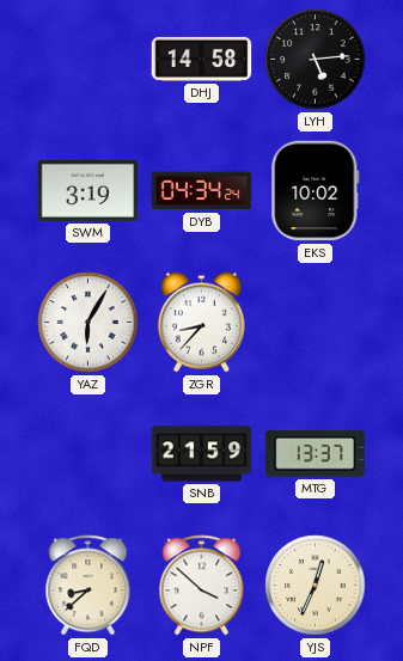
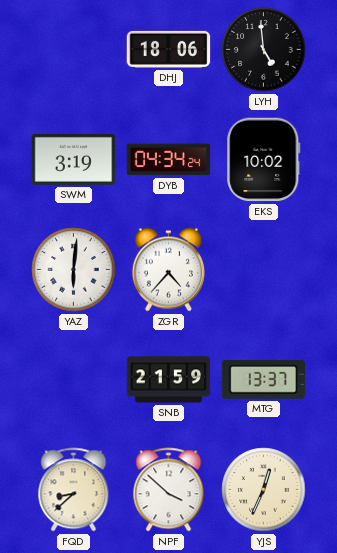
DHJ: 14:58 -> 18:06 (169, 49)
LYH: 5:14 -> 4:59 (264, 50)
YAZ: 6:05 -> 6:01 (74, 270)
ZGR: 8:37 -> 4:37 (168, 270)
